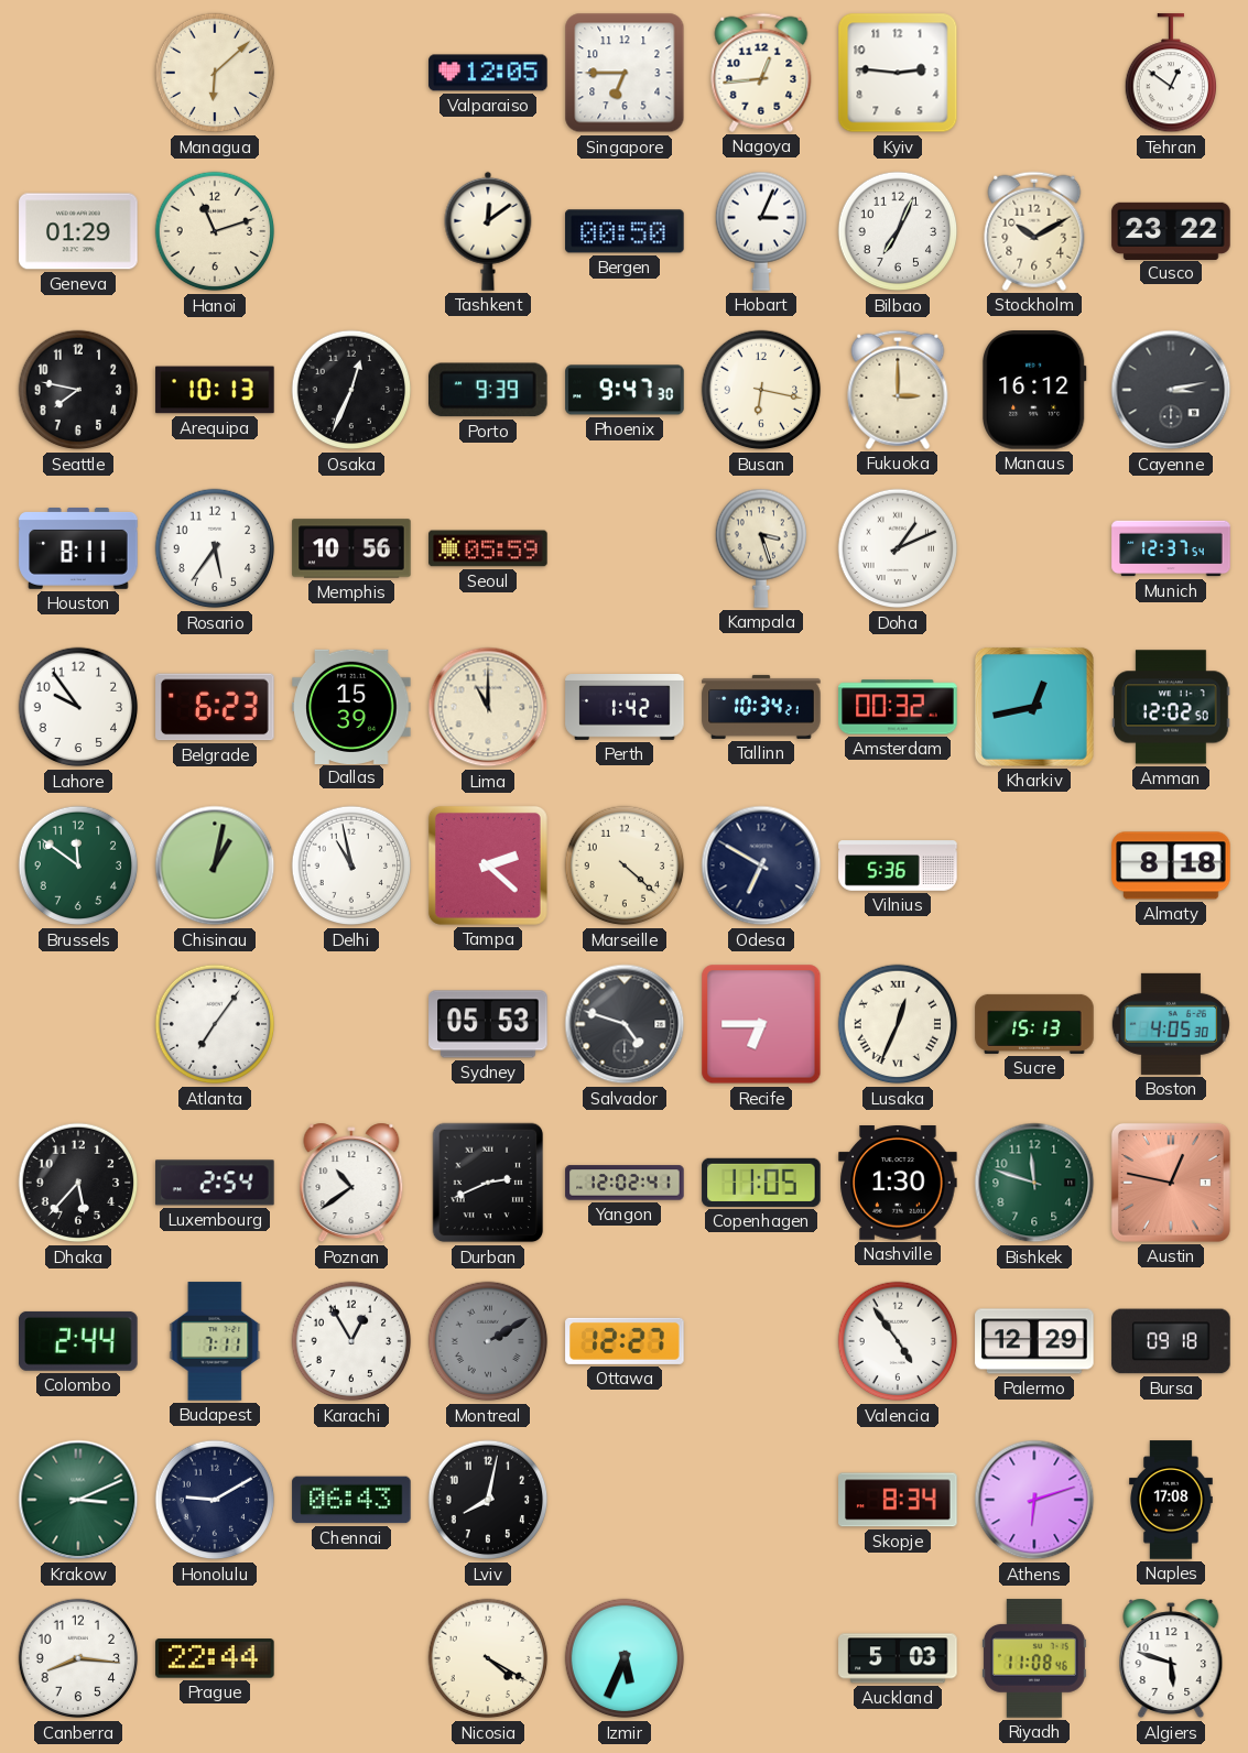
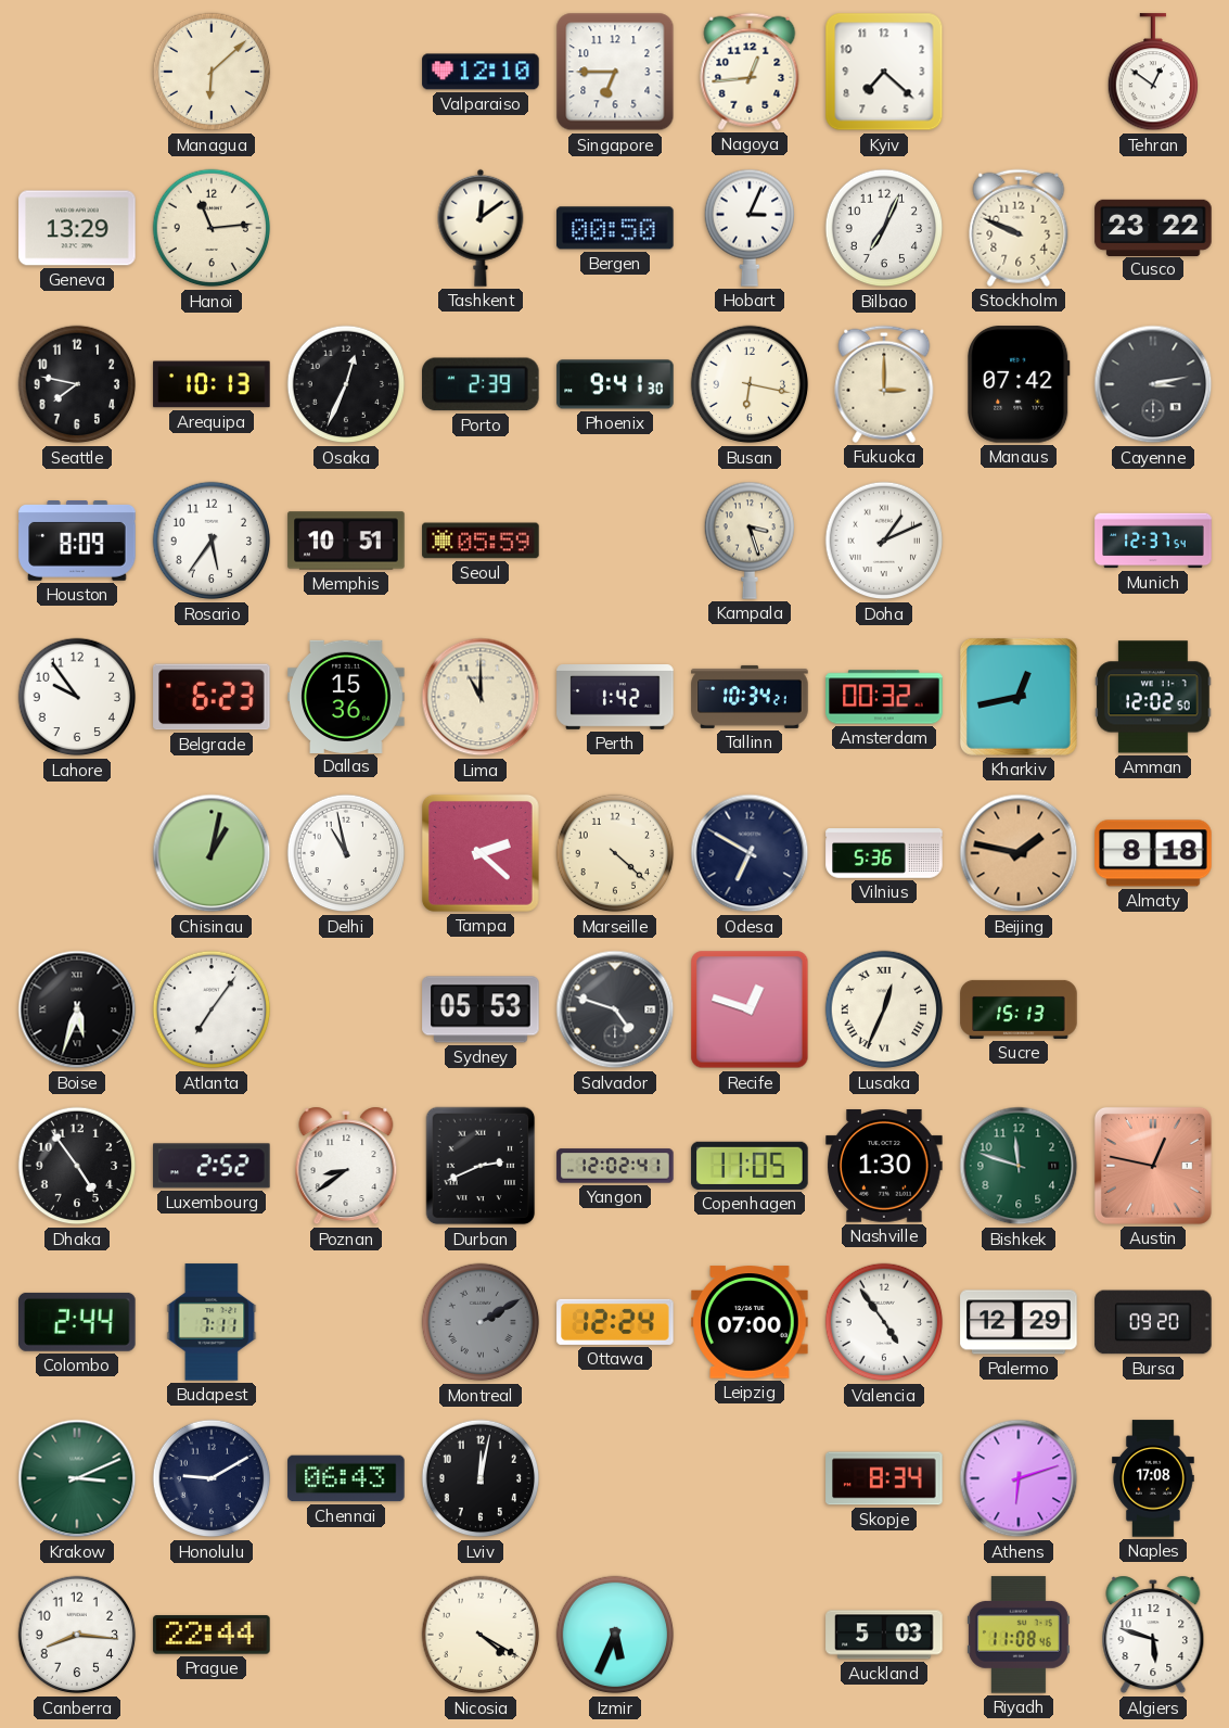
Valparaiso: 12:05 -> 12:10 (481, 72)
Kyiv: 2:46 -> 7:22 (884, 72)
Geneva: 01:29 -> 13:29 (77, 228)
Hanoi: 11:12 -> 11:14 (212, 228)
Stockholm: 10:10 -> 9:49 (1019, 228)
Porto: 9:39 -> 2:39 (482, 384)
Phoenix: 9:47 -> 9:41 (615, 384)
Manaus: 16:12 -> 07:42 (1020, 384)
Houston: 8:11 -> 8:09 (77, 542)
Memphis: 10:56 -> 10:51 (346, 541)
Dallas: 15:39 -> 15:36 (346, 696)
Brussels: 11:51 -> none (78, 865)
Beijing: none -> 1:47 (1019, 853)
Boise: none -> 5:33 (77, 1009)
Recife: 6:45 -> 12:48 (750, 1009)
Boston: 4:05 -> none (1171, 1024)
Dhaka: 5:37 -> 4:54 (77, 1166)
Luxembourg: 2:54 -> 2:52 (212, 1166)
Poznan: 10:39 -> 8:39 (346, 1166)
Karachi: 12:55 -> none (351, 1341)
Ottawa: 12:27 -> 12:24 (615, 1322)
Leipzig: none -> 07:00 (750, 1322)
Bursa: 09:18 -> 09:20 (1153, 1322)
Lviv: 8:02 -> 12:02 (481, 1478)
